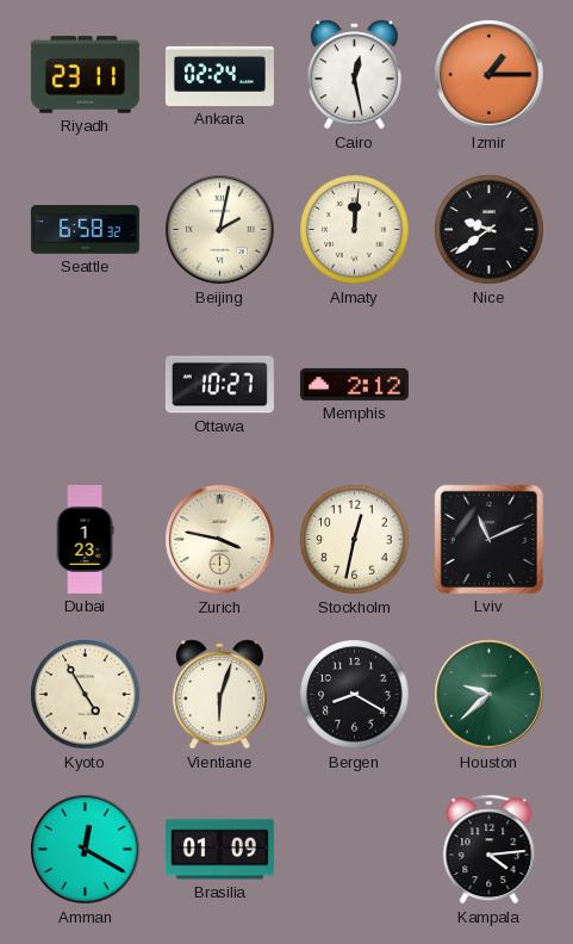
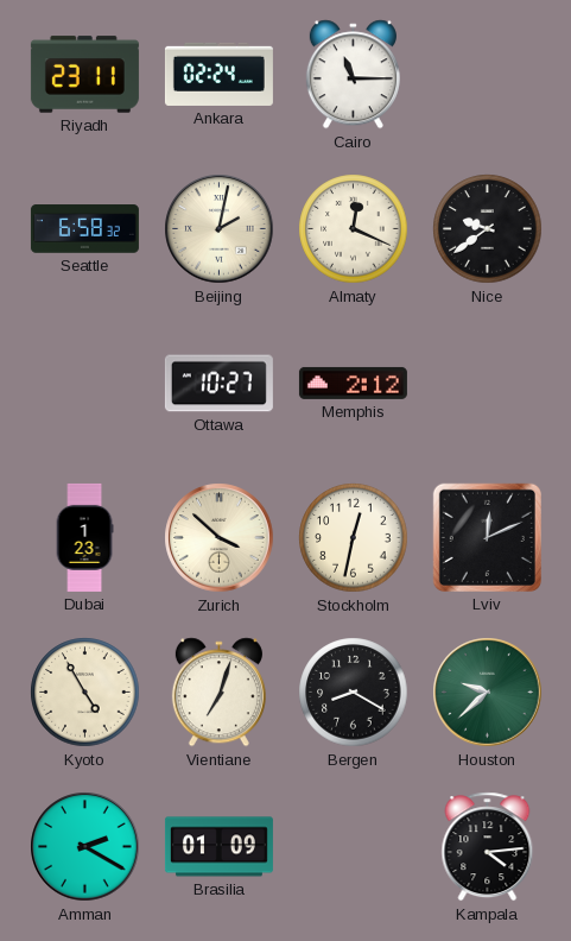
Cairo: 12:28 -> 11:15 (353, 75)
Izmir: 1:15 -> none (490, 75)
Almaty: 12:01 -> 12:19 (354, 229)
Zurich: 3:47 -> 3:52 (220, 538)
Lviv: 11:11 -> 12:11 (487, 537)
Vientiane: 6:03 -> 7:03 (218, 693)
Amman: 12:20 -> 2:20 (85, 847)
